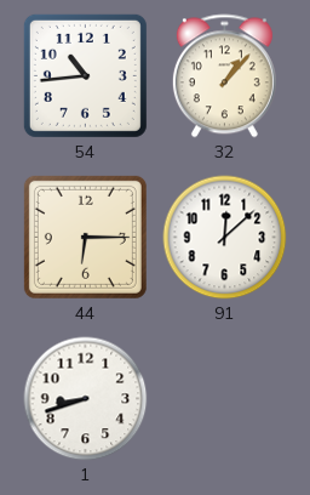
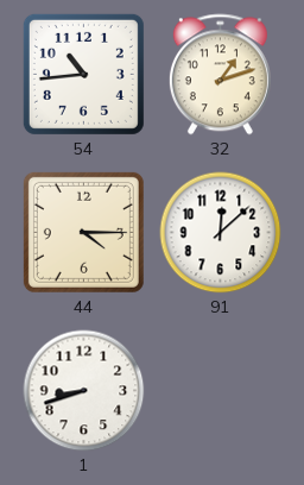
32: 1:07 -> 1:12 (220, 75)
44: 6:15 -> 4:15 (83, 232)
